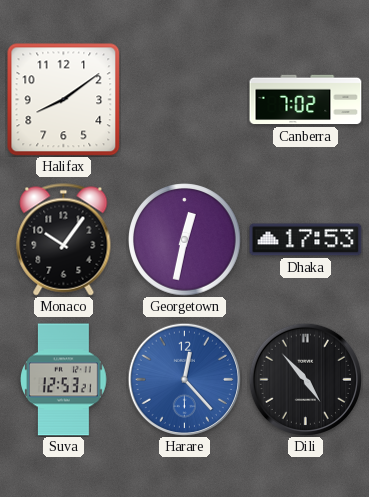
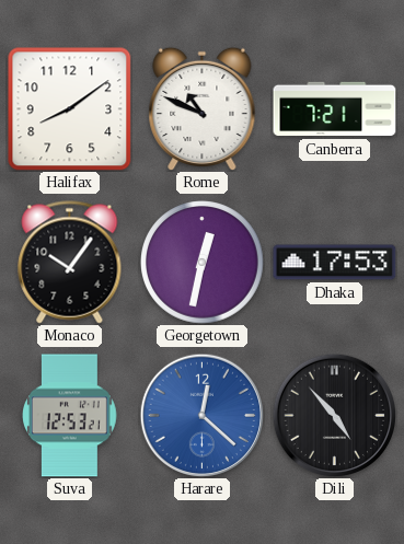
Rome: none -> 10:49 (203, 108)
Canberra: 7:02 -> 7:21 (335, 109)
Harare: 12:23 -> 12:22 (201, 415)
